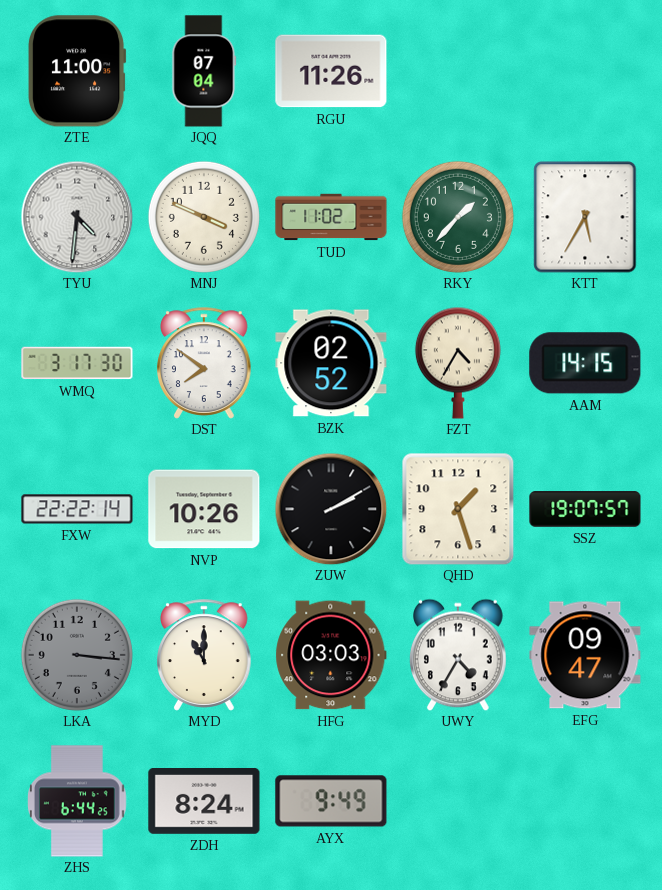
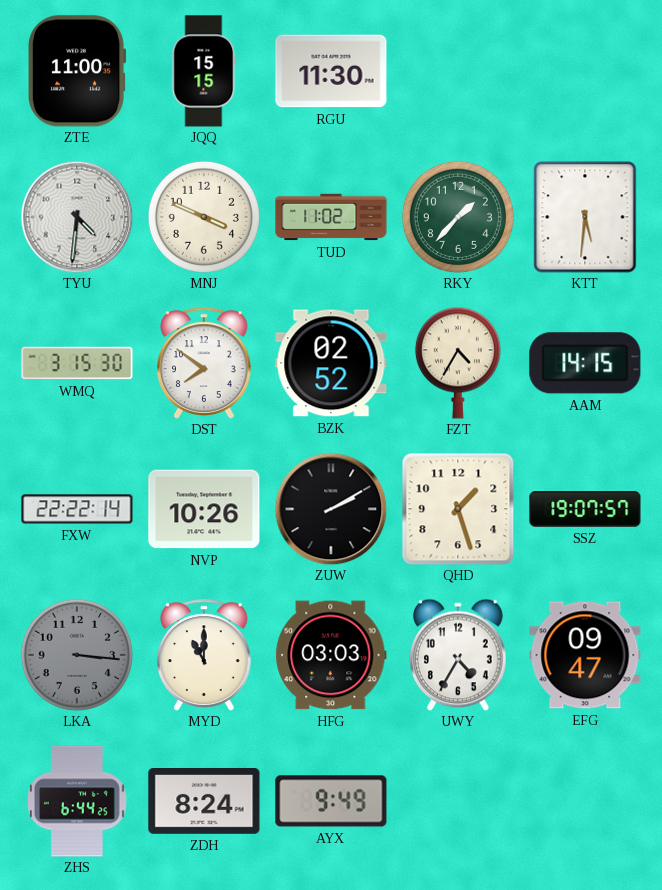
JQQ: 07:04 -> 15:15 (204, 71)
RGU: 11:26 -> 11:30 (331, 71)
KTT: 5:35 -> 5:31 (585, 217)
WMQ: 3:17 -> 3:15 (77, 363)
